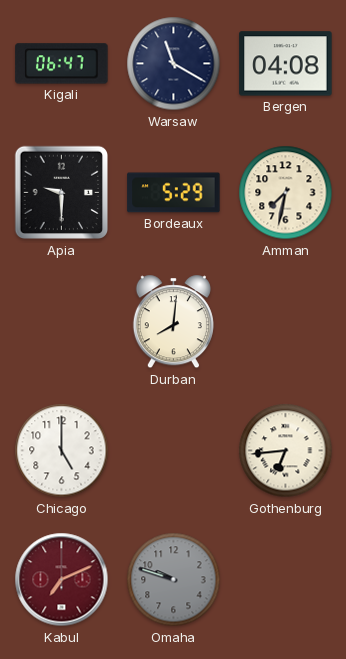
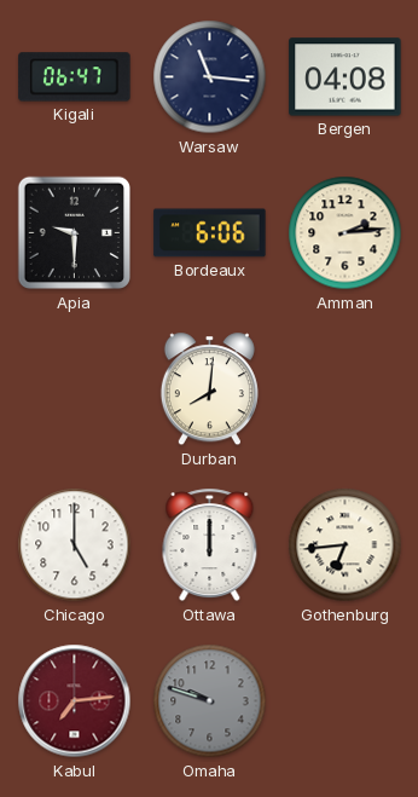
Warsaw: 11:20 -> 11:16 (210, 77)
Bordeaux: 5:29 -> 6:06 (210, 233)
Amman: 7:32 -> 2:14 (346, 233)
Ottawa: none -> 12:00 (210, 545)
Kabul: 7:11 -> 7:14 (75, 701)
